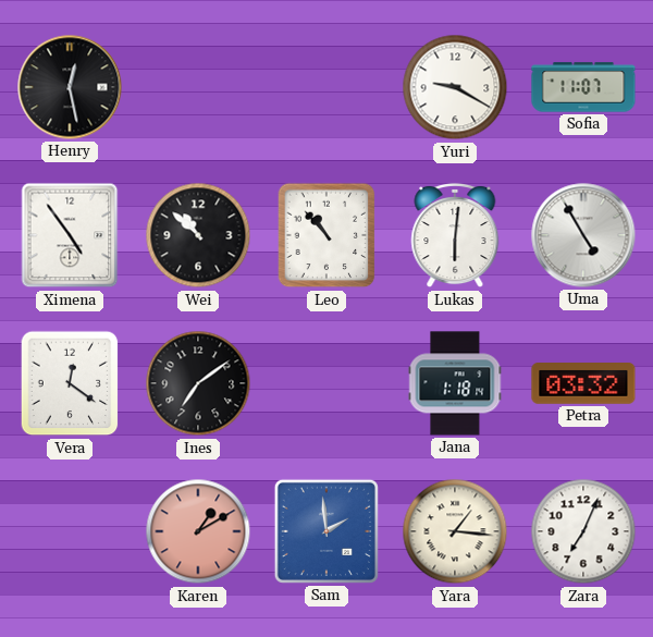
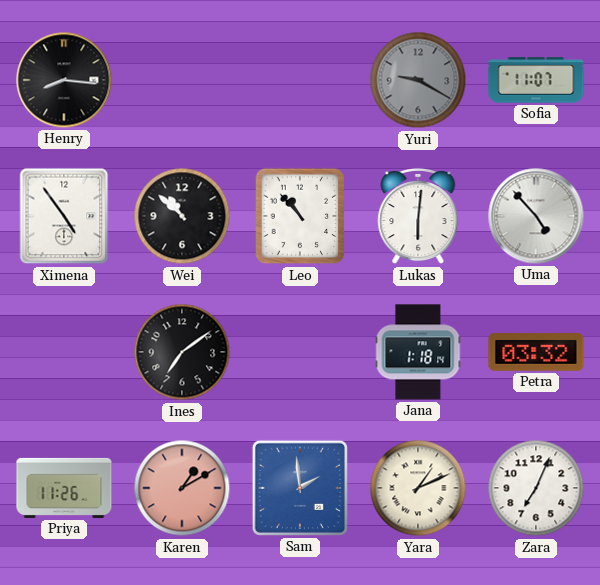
Henry: 12:28 -> 8:16 (64, 80)
Yuri dial: white -> grey (418, 80)
Uma: 4:55 -> 4:53 (536, 216)
Vera: 12:21 -> none (70, 383)
Priya: none -> 11:26 (64, 488)
Yara: 1:16 -> 1:11 (418, 488)
